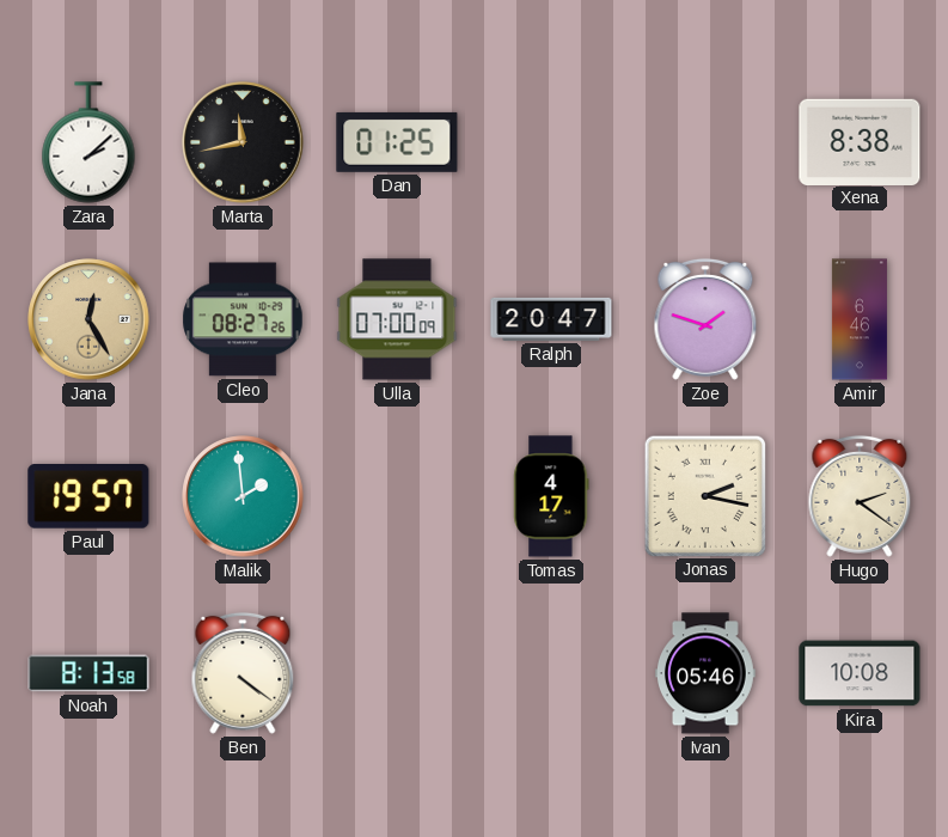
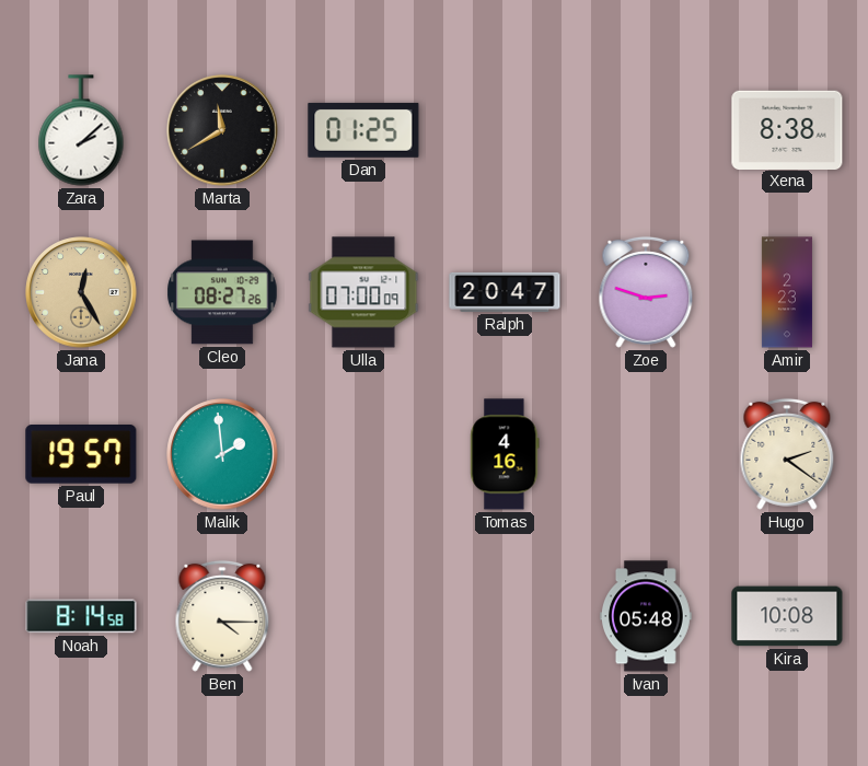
Marta: 11:43 -> 11:40 (222, 130)
Zoe: 1:48 -> 2:48 (646, 292)
Amir: 6:46 -> 2:23 (787, 292)
Tomas: 4:17 -> 4:16 (505, 454)
Jonas: 2:17 -> none (704, 495)
Noah: 8:13 -> 8:14 (81, 616)
Ben: 4:21 -> 4:15 (222, 616)
Ivan: 05:46 -> 05:48 (647, 616)
